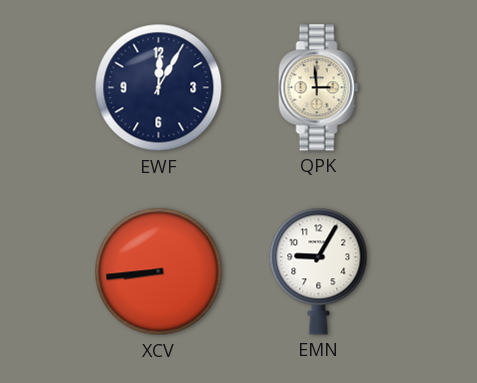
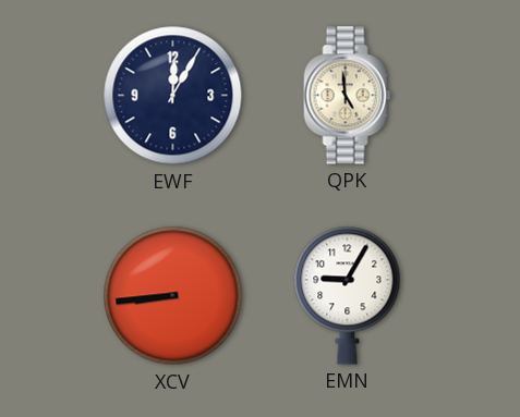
QPK: 2:59 -> 4:59 (348, 96)
